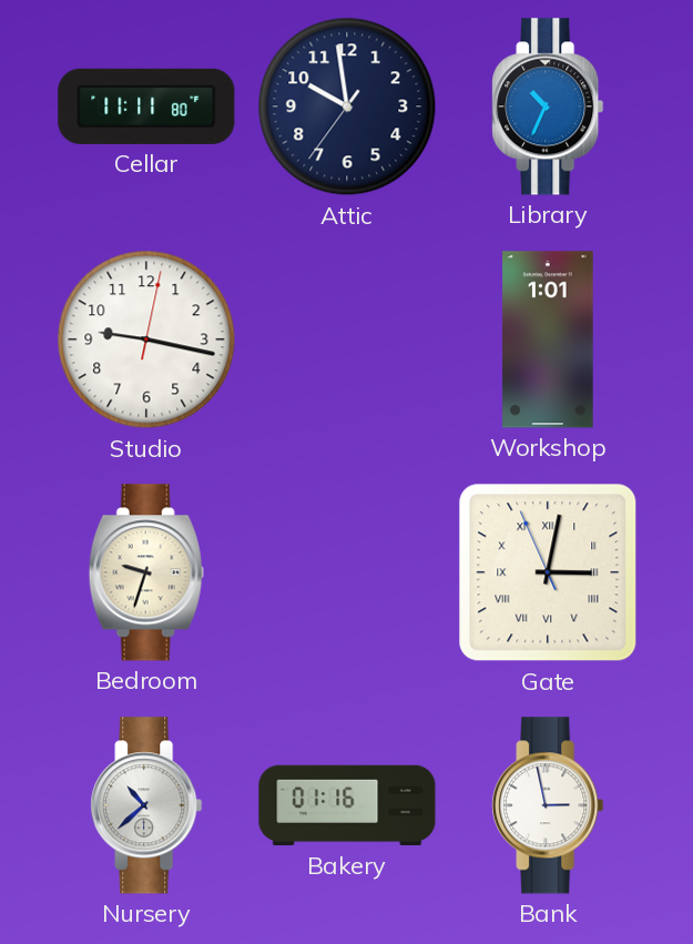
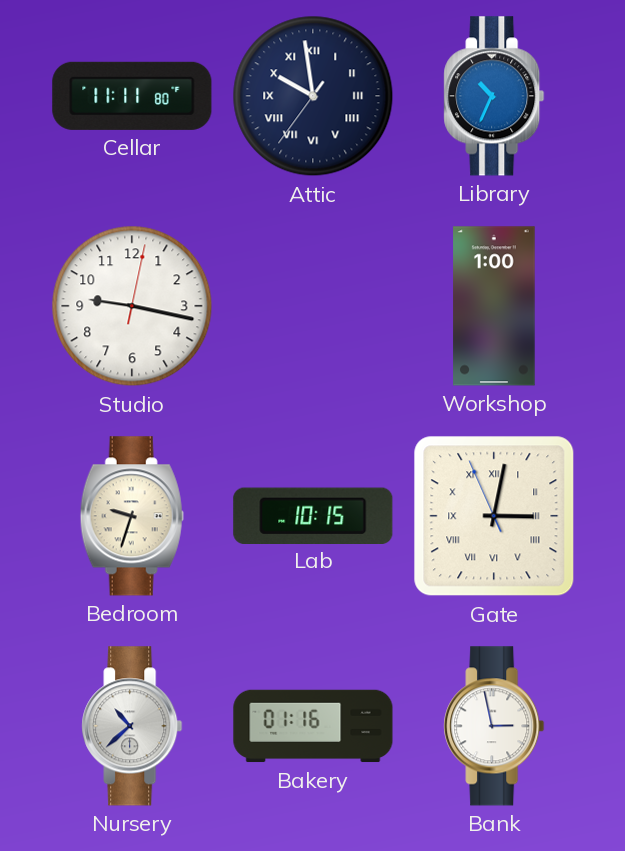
Attic numerals: Arabic -> Roman (313, 96)
Workshop: 1:01 -> 1:00 (494, 306)
Lab: none -> 10:15 (313, 515)
